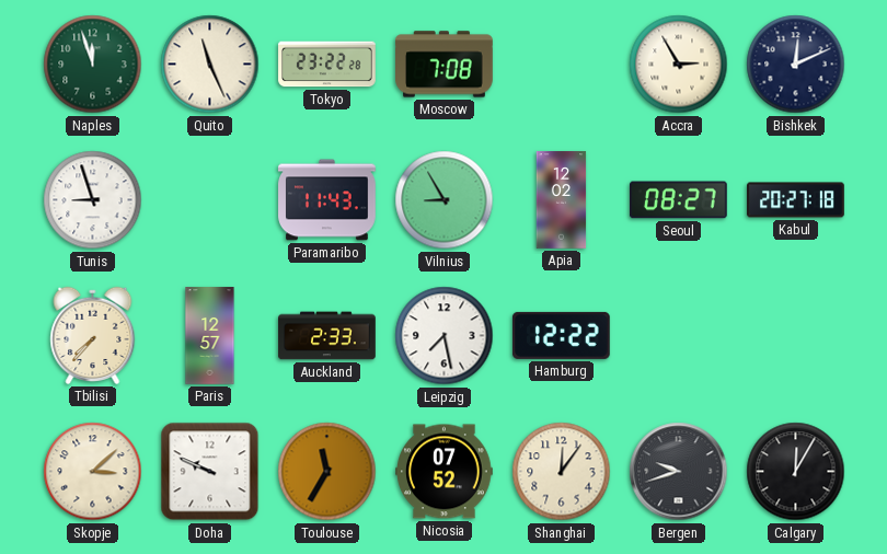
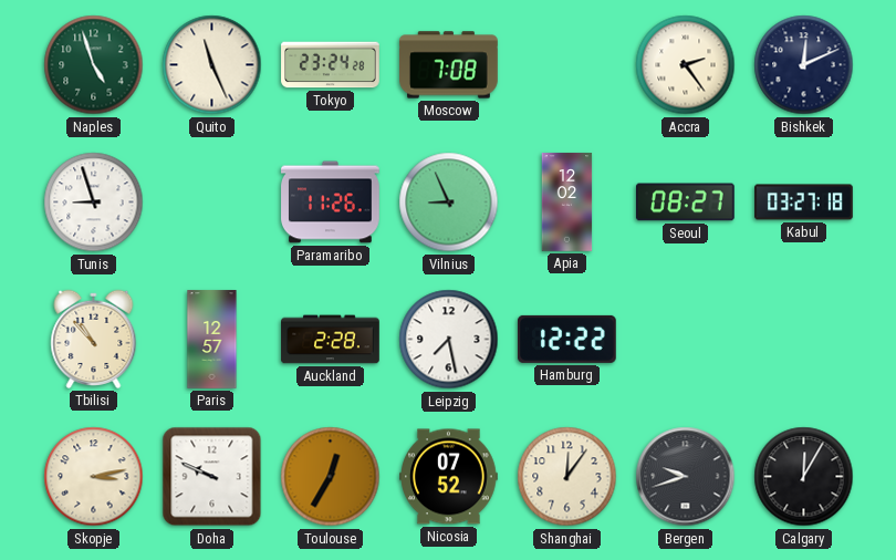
Naples: 11:57 -> 4:57 (94, 65)
Tokyo: 23:22 -> 23:24 (331, 65)
Accra: 2:55 -> 2:24 (686, 65)
Paramaribo: 11:43 -> 11:26 (331, 203)
Vilnius: 8:55 -> 8:56 (449, 203)
Kabul: 20:27 -> 03:27 (804, 203)
Tbilisi: 7:37 -> 10:53 (94, 339)
Auckland: 2:33 -> 2:28 (331, 340)
Skopje: 3:08 -> 3:13 (94, 477)
Toulouse: 11:35 -> 12:35 (331, 477)
